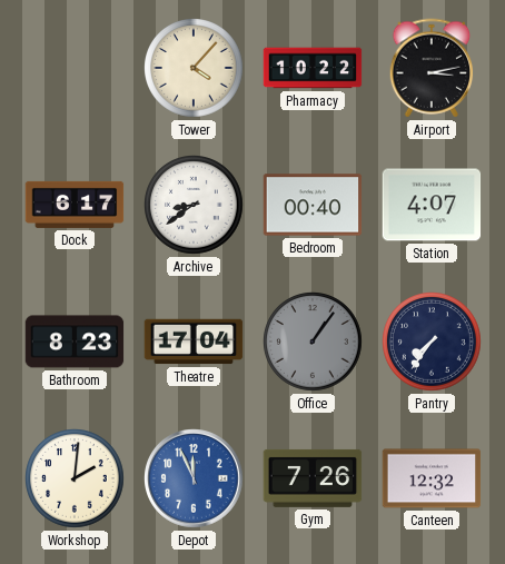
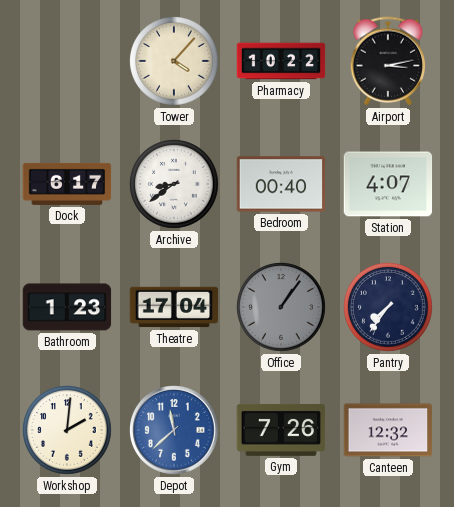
Bathroom: 8:23 -> 1:23 (67, 307)
Depot: 11:56 -> 11:38 (175, 431)
